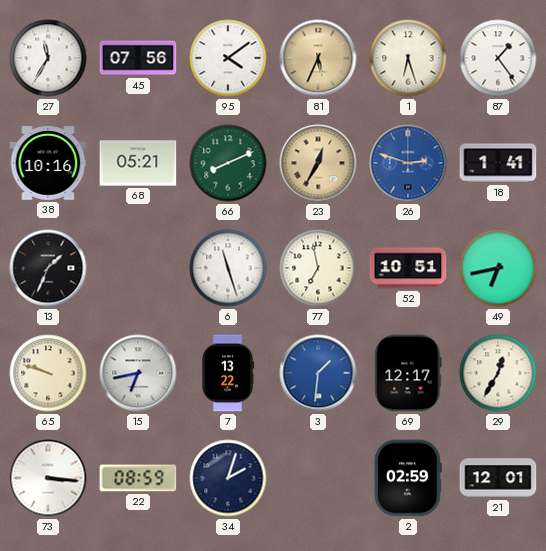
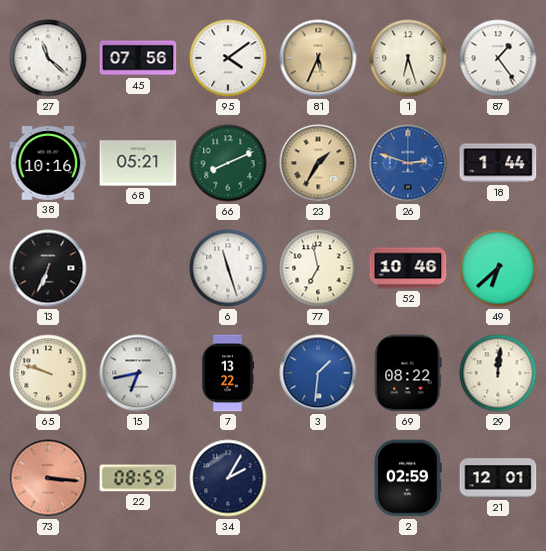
27: 11:35 -> 11:22 (48, 58)
23: 12:35 -> 1:35 (318, 163)
18: 1:41 -> 1:44 (498, 163)
13: 1:34 -> 6:34 (48, 268)
52: 10:51 -> 10:46 (408, 268)
49: 6:43 -> 6:38 (498, 268)
69: 12:17 -> 08:22 (408, 373)
29: 12:35 -> 12:01 (498, 373)
73 dial: white -> salmon (48, 478)
34: 2:03 -> 2:05 (228, 478)
